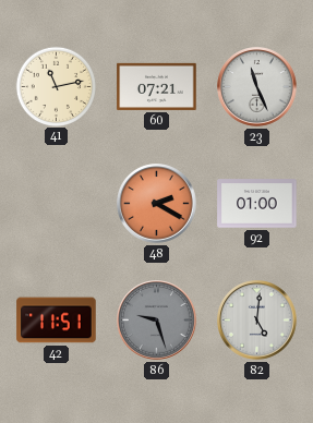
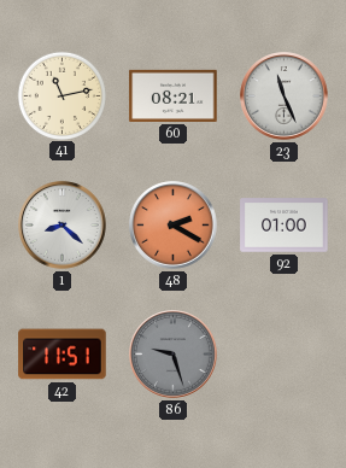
60: 07:21 -> 08:21 (174, 95)
1: none -> 8:22 (63, 226)
82: 5:01 -> none (257, 321)
